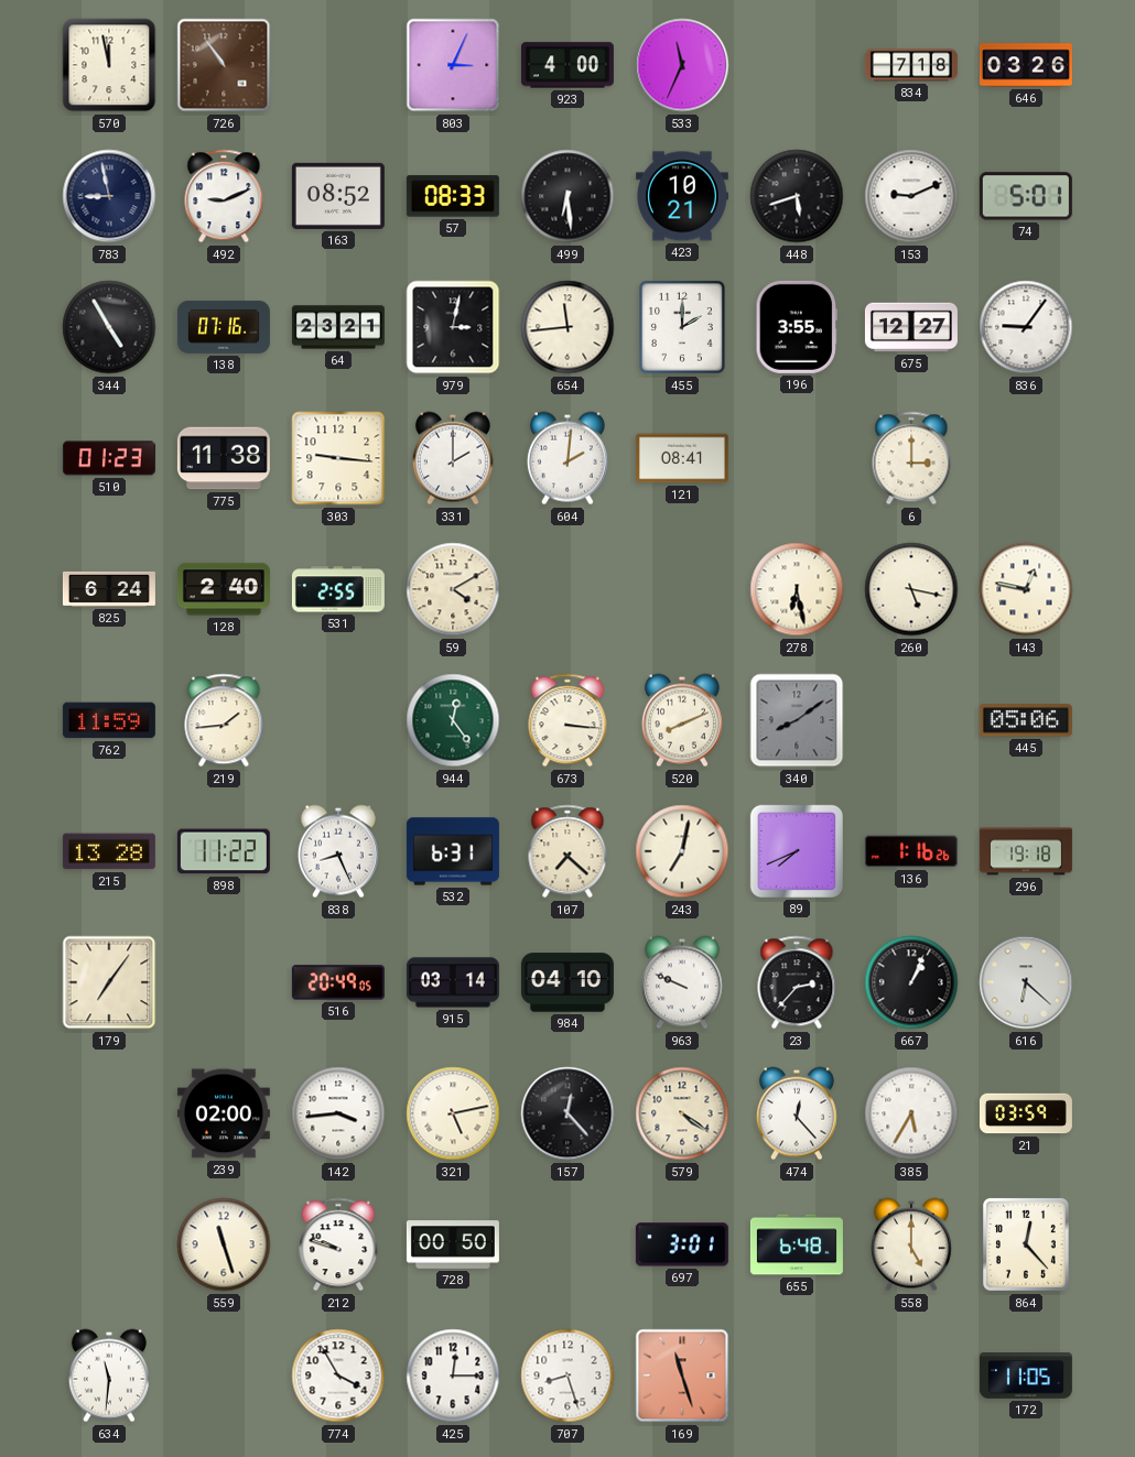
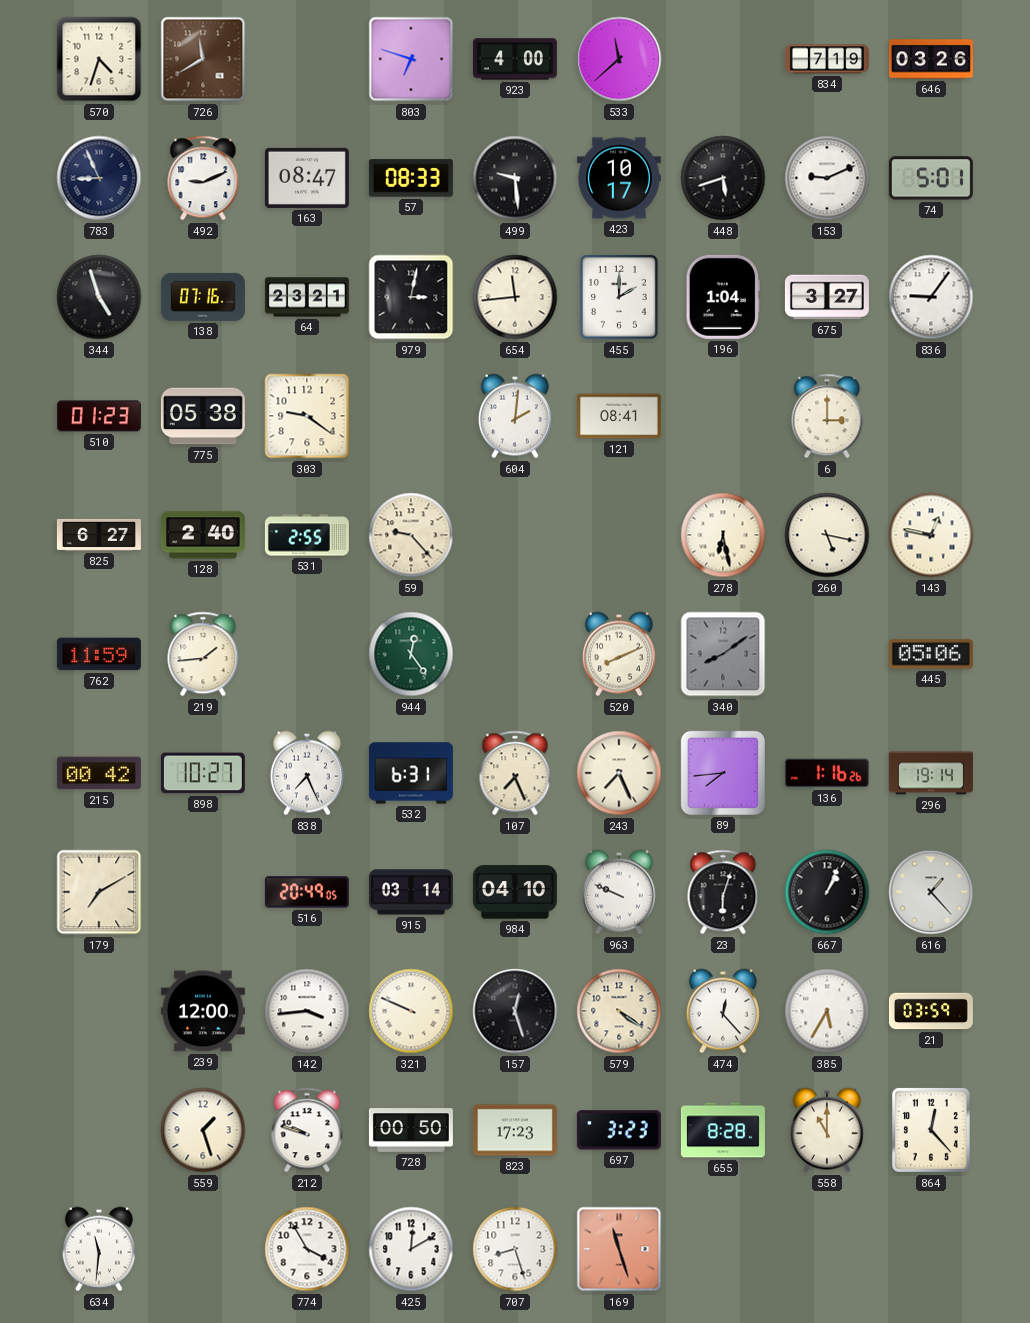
570: 11:58 -> 4:33 (99, 59)
726: 10:54 -> 11:40 (203, 59)
803: 3:04 -> 6:48 (411, 59)
533: 11:34 -> 11:38 (619, 59)
834: 7:18 -> 7:19 (827, 59)
783: 8:58 -> 8:56 (99, 178)
163: 08:52 -> 08:47 (307, 178)
499: 6:29 -> 9:29 (515, 178)
423: 10:21 -> 10:17 (619, 178)
344: 4:55 -> 4:57 (99, 297)
196: 3:55 -> 1:04 (723, 297)
675: 12:27 -> 3:27 (827, 297)
775: 11:38 -> 05:38 (203, 416)
303: 9:16 -> 9:21 (307, 416)
331: 2:00 -> none (453, 458)
825: 6:24 -> 6:27 (99, 535)
59: 4:10 -> 9:23 (411, 535)
673: 3:16 -> none (567, 720)
215: 13:28 -> 00:42 (99, 773)
898: 11:22 -> 10:27 (203, 773)
838: 8:26 -> 7:26 (307, 773)
107: 7:22 -> 7:26 (515, 773)
243: 7:02 -> 7:26 (619, 773)
89: 7:41 -> 7:44 (723, 773)
296: 19:18 -> 19:14 (931, 773)
179: 7:06 -> 7:10 (99, 892)
23: 2:37 -> 6:03 (723, 892)
616: 6:22 -> 1:23 (931, 892)
239: 02:00 -> 12:00 (203, 1011)
321: 5:13 -> 9:49 (411, 1011)
157: 12:23 -> 12:27 (515, 1011)
559: 11:27 -> 1:27 (203, 1130)
823: none -> 17:23 (515, 1130)
697: 3:01 -> 3:23 (619, 1130)
655: 6:48 -> 8:28 (723, 1130)
558: 5:00 -> 11:00 (827, 1130)
425: 12:15 -> 12:10 (411, 1249)
172: 11:05 -> none (1026, 1377)
